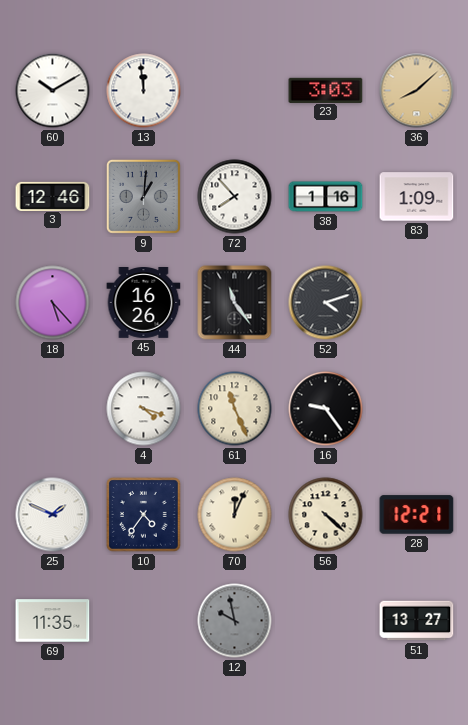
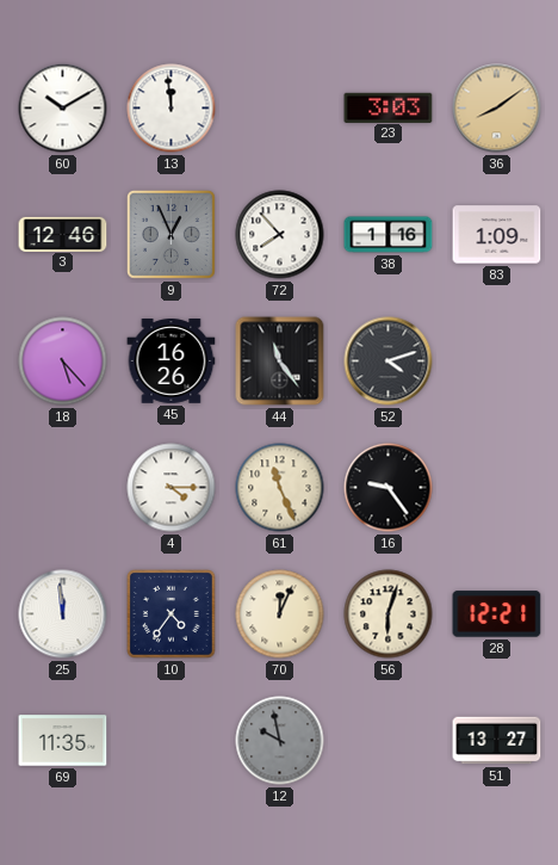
36: 8:08 -> 8:09 (497, 109)
9: 1:01 -> 12:56 (170, 234)
4: 4:18 -> 4:15 (172, 488)
25: 1:49 -> 11:59 (63, 614)
56: 4:22 -> 6:03 (389, 614)
